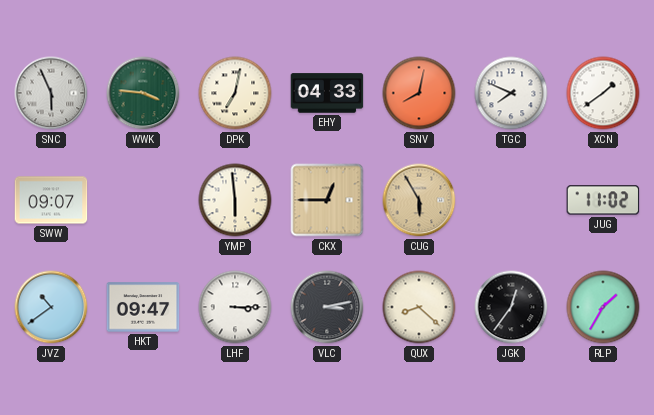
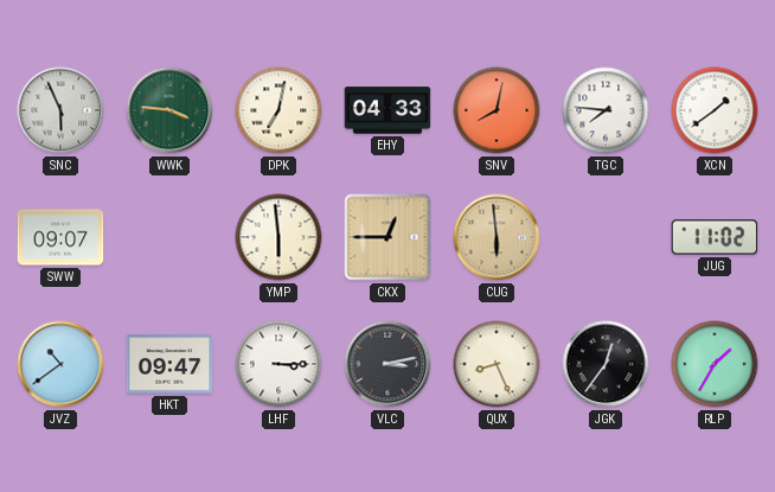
TGC: 7:49 -> 7:46 (606, 110)
CUG: 5:55 -> 5:59 (497, 237)
QUX: 8:22 -> 8:26 (497, 364)
